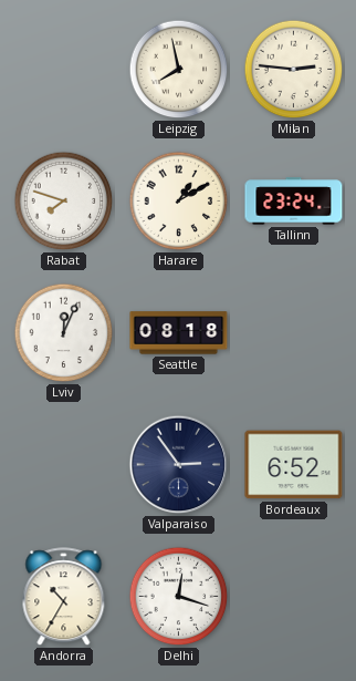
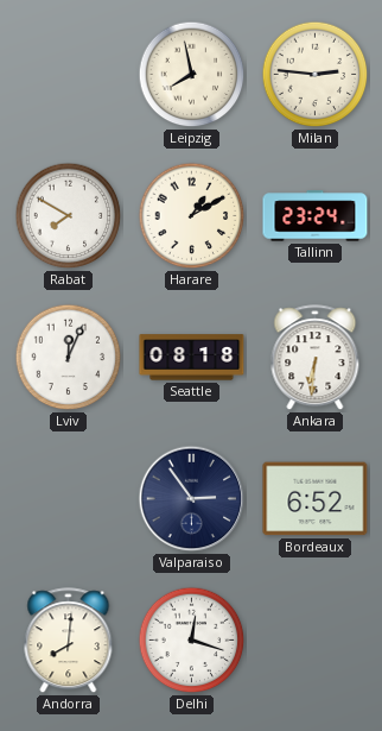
Rabat: 7:48 -> 7:50 (69, 216)
Ankara: none -> 6:31 (316, 358)
Andorra: 10:35 -> 8:01 (69, 641)
